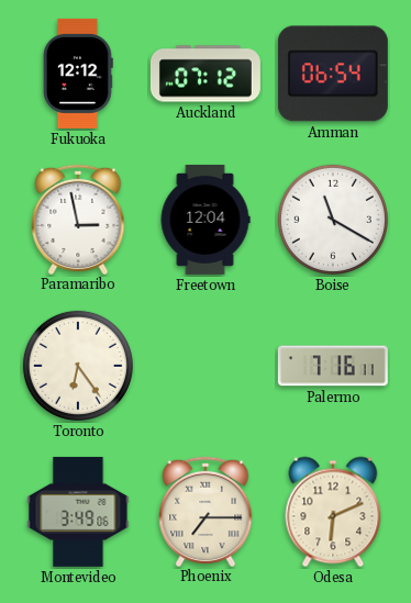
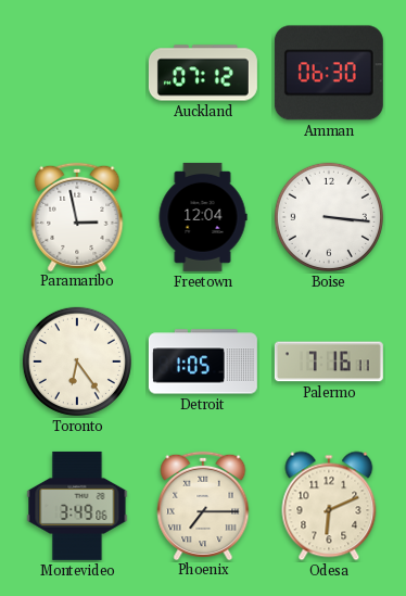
Fukuoka: 12:12 -> none (78, 74)
Amman: 06:54 -> 06:30 (329, 73)
Boise: 11:20 -> 3:16 (329, 217)
Detroit: none -> 1:05 (203, 362)
